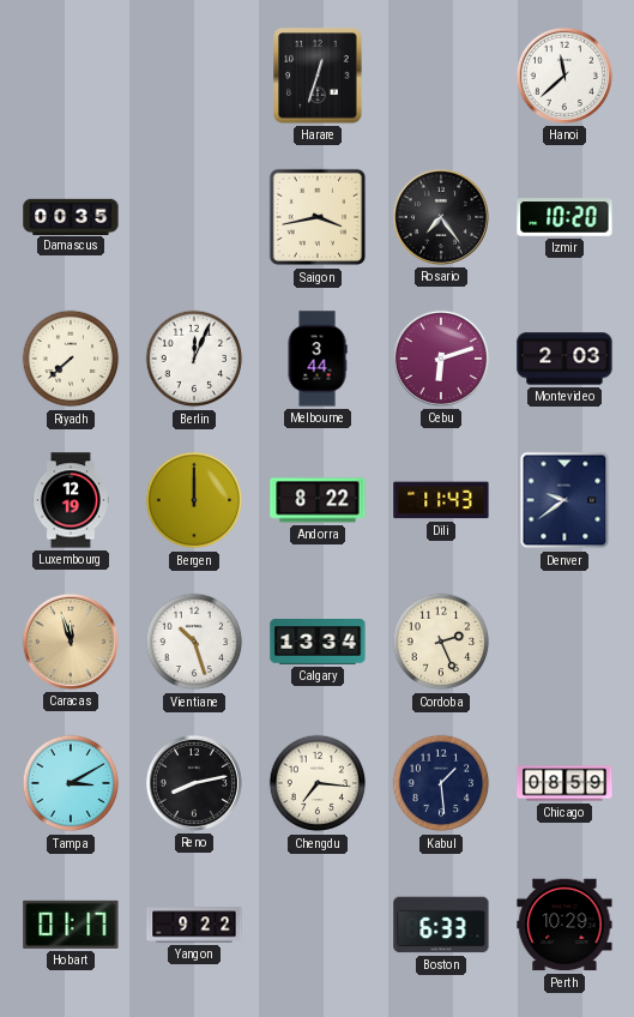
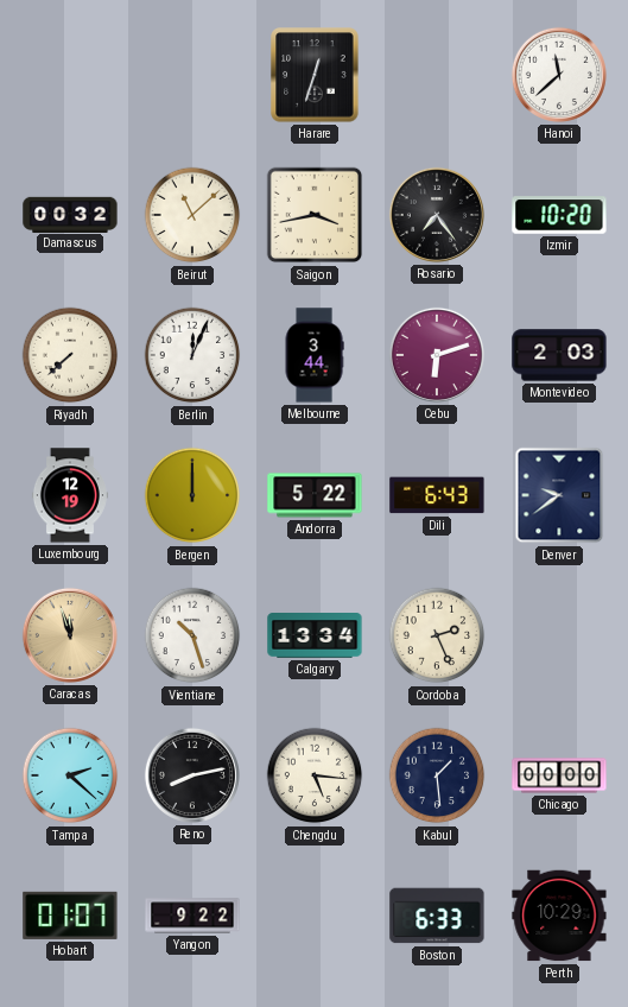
Damascus: 00:35 -> 00:32 (70, 214)
Beirut: none -> 11:08 (192, 215)
Andorra: 8:22 -> 5:22 (315, 495)
Dili: 11:43 -> 6:43 (437, 495)
Tampa: 3:10 -> 2:22 (70, 775)
Chengdu: 7:16 -> 5:16 (315, 775)
Chicago: 08:59 -> 00:00 (559, 775)
Hobart: 01:17 -> 01:07 (70, 916)
